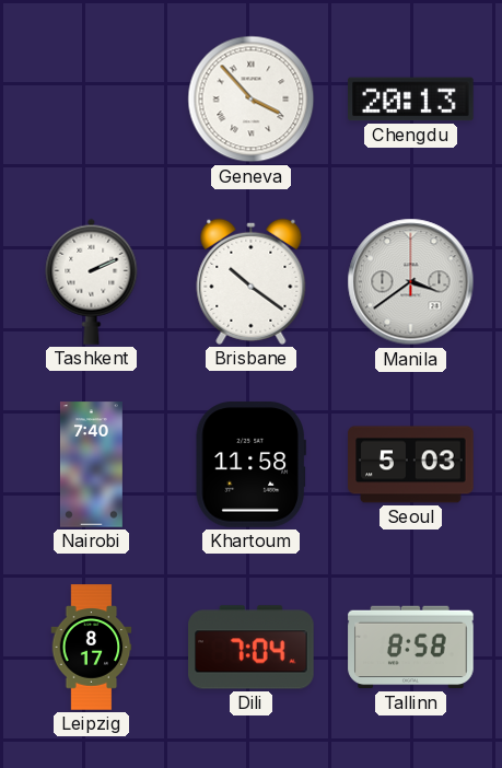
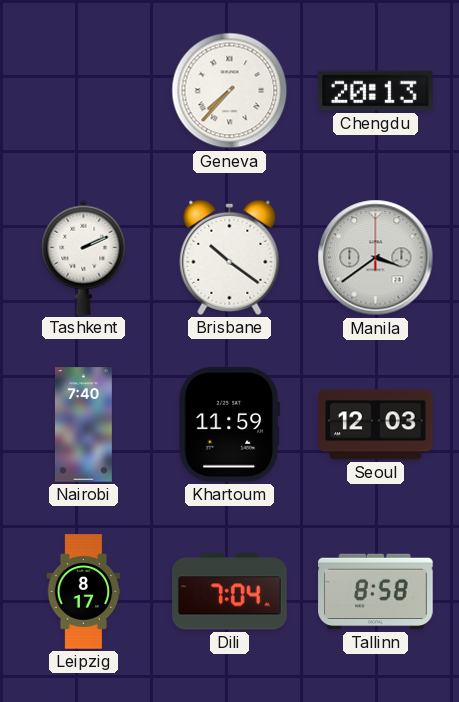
Geneva: 3:53 -> 7:37 (230, 91)
Khartoum: 11:58 -> 11:59 (229, 425)
Seoul: 5:03 -> 12:03 (376, 425)
